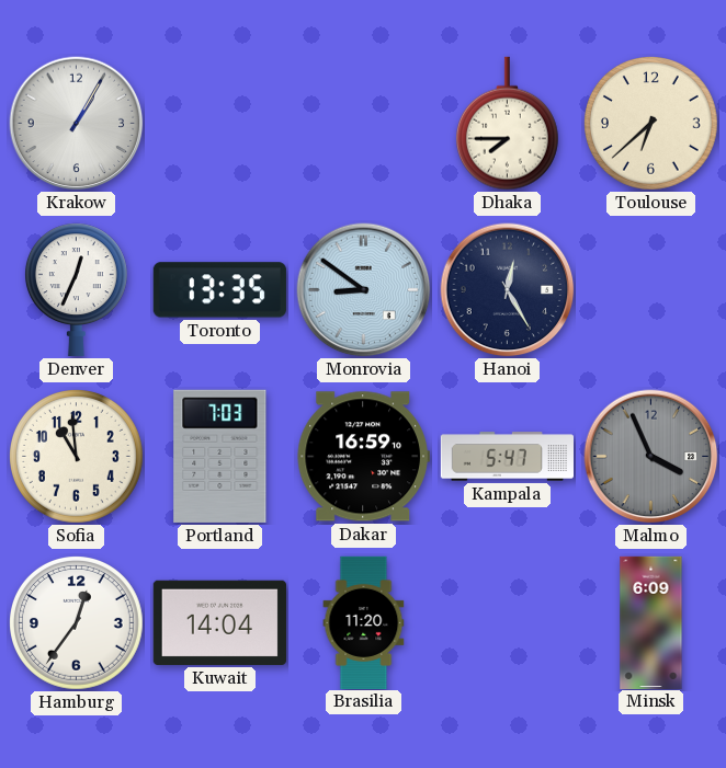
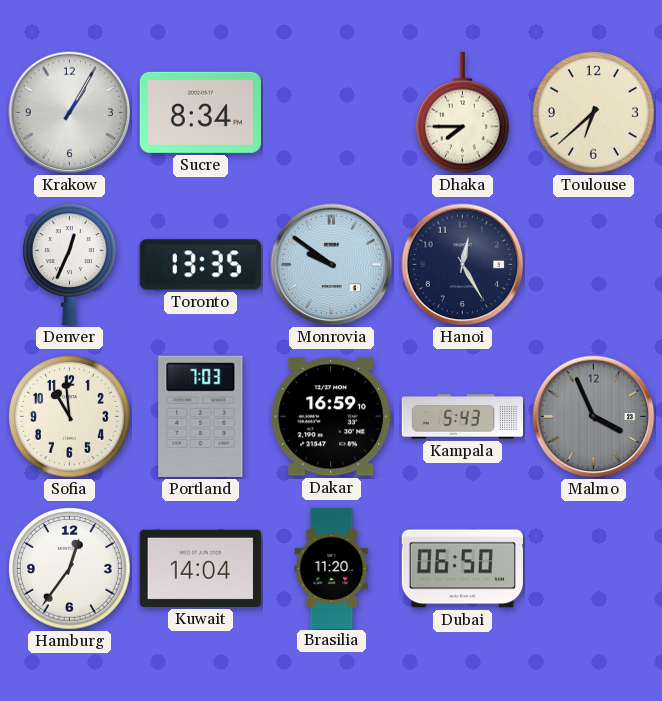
Sucre: none -> 8:34 (200, 112)
Monrovia: 8:51 -> 9:51 (332, 265)
Kampala: 5:47 -> 5:43 (462, 417)
Dubai: none -> 06:50 (462, 569)
Minsk: 6:09 -> none (651, 622)
